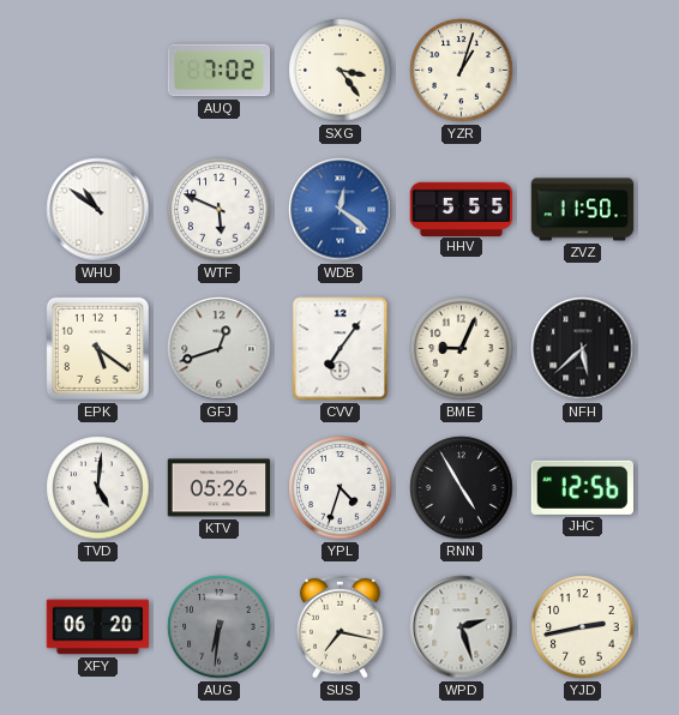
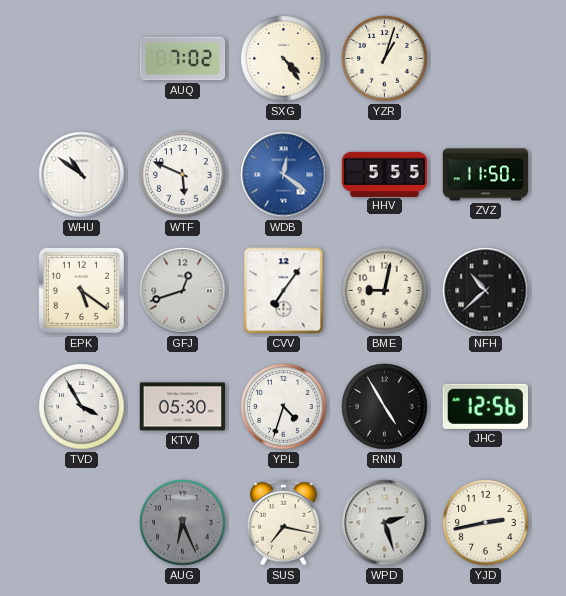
SXG: 3:24 -> 4:24 (284, 59)
BME: 9:04 -> 9:02 (385, 291)
NFH: 5:38 -> 10:38 (486, 291)
TVD: 5:01 -> 3:55 (82, 407)
KTV: 05:26 -> 05:30 (183, 407)
XFY: 06:20 -> none (98, 627)
AUG: 6:31 -> 6:26 (183, 523)
